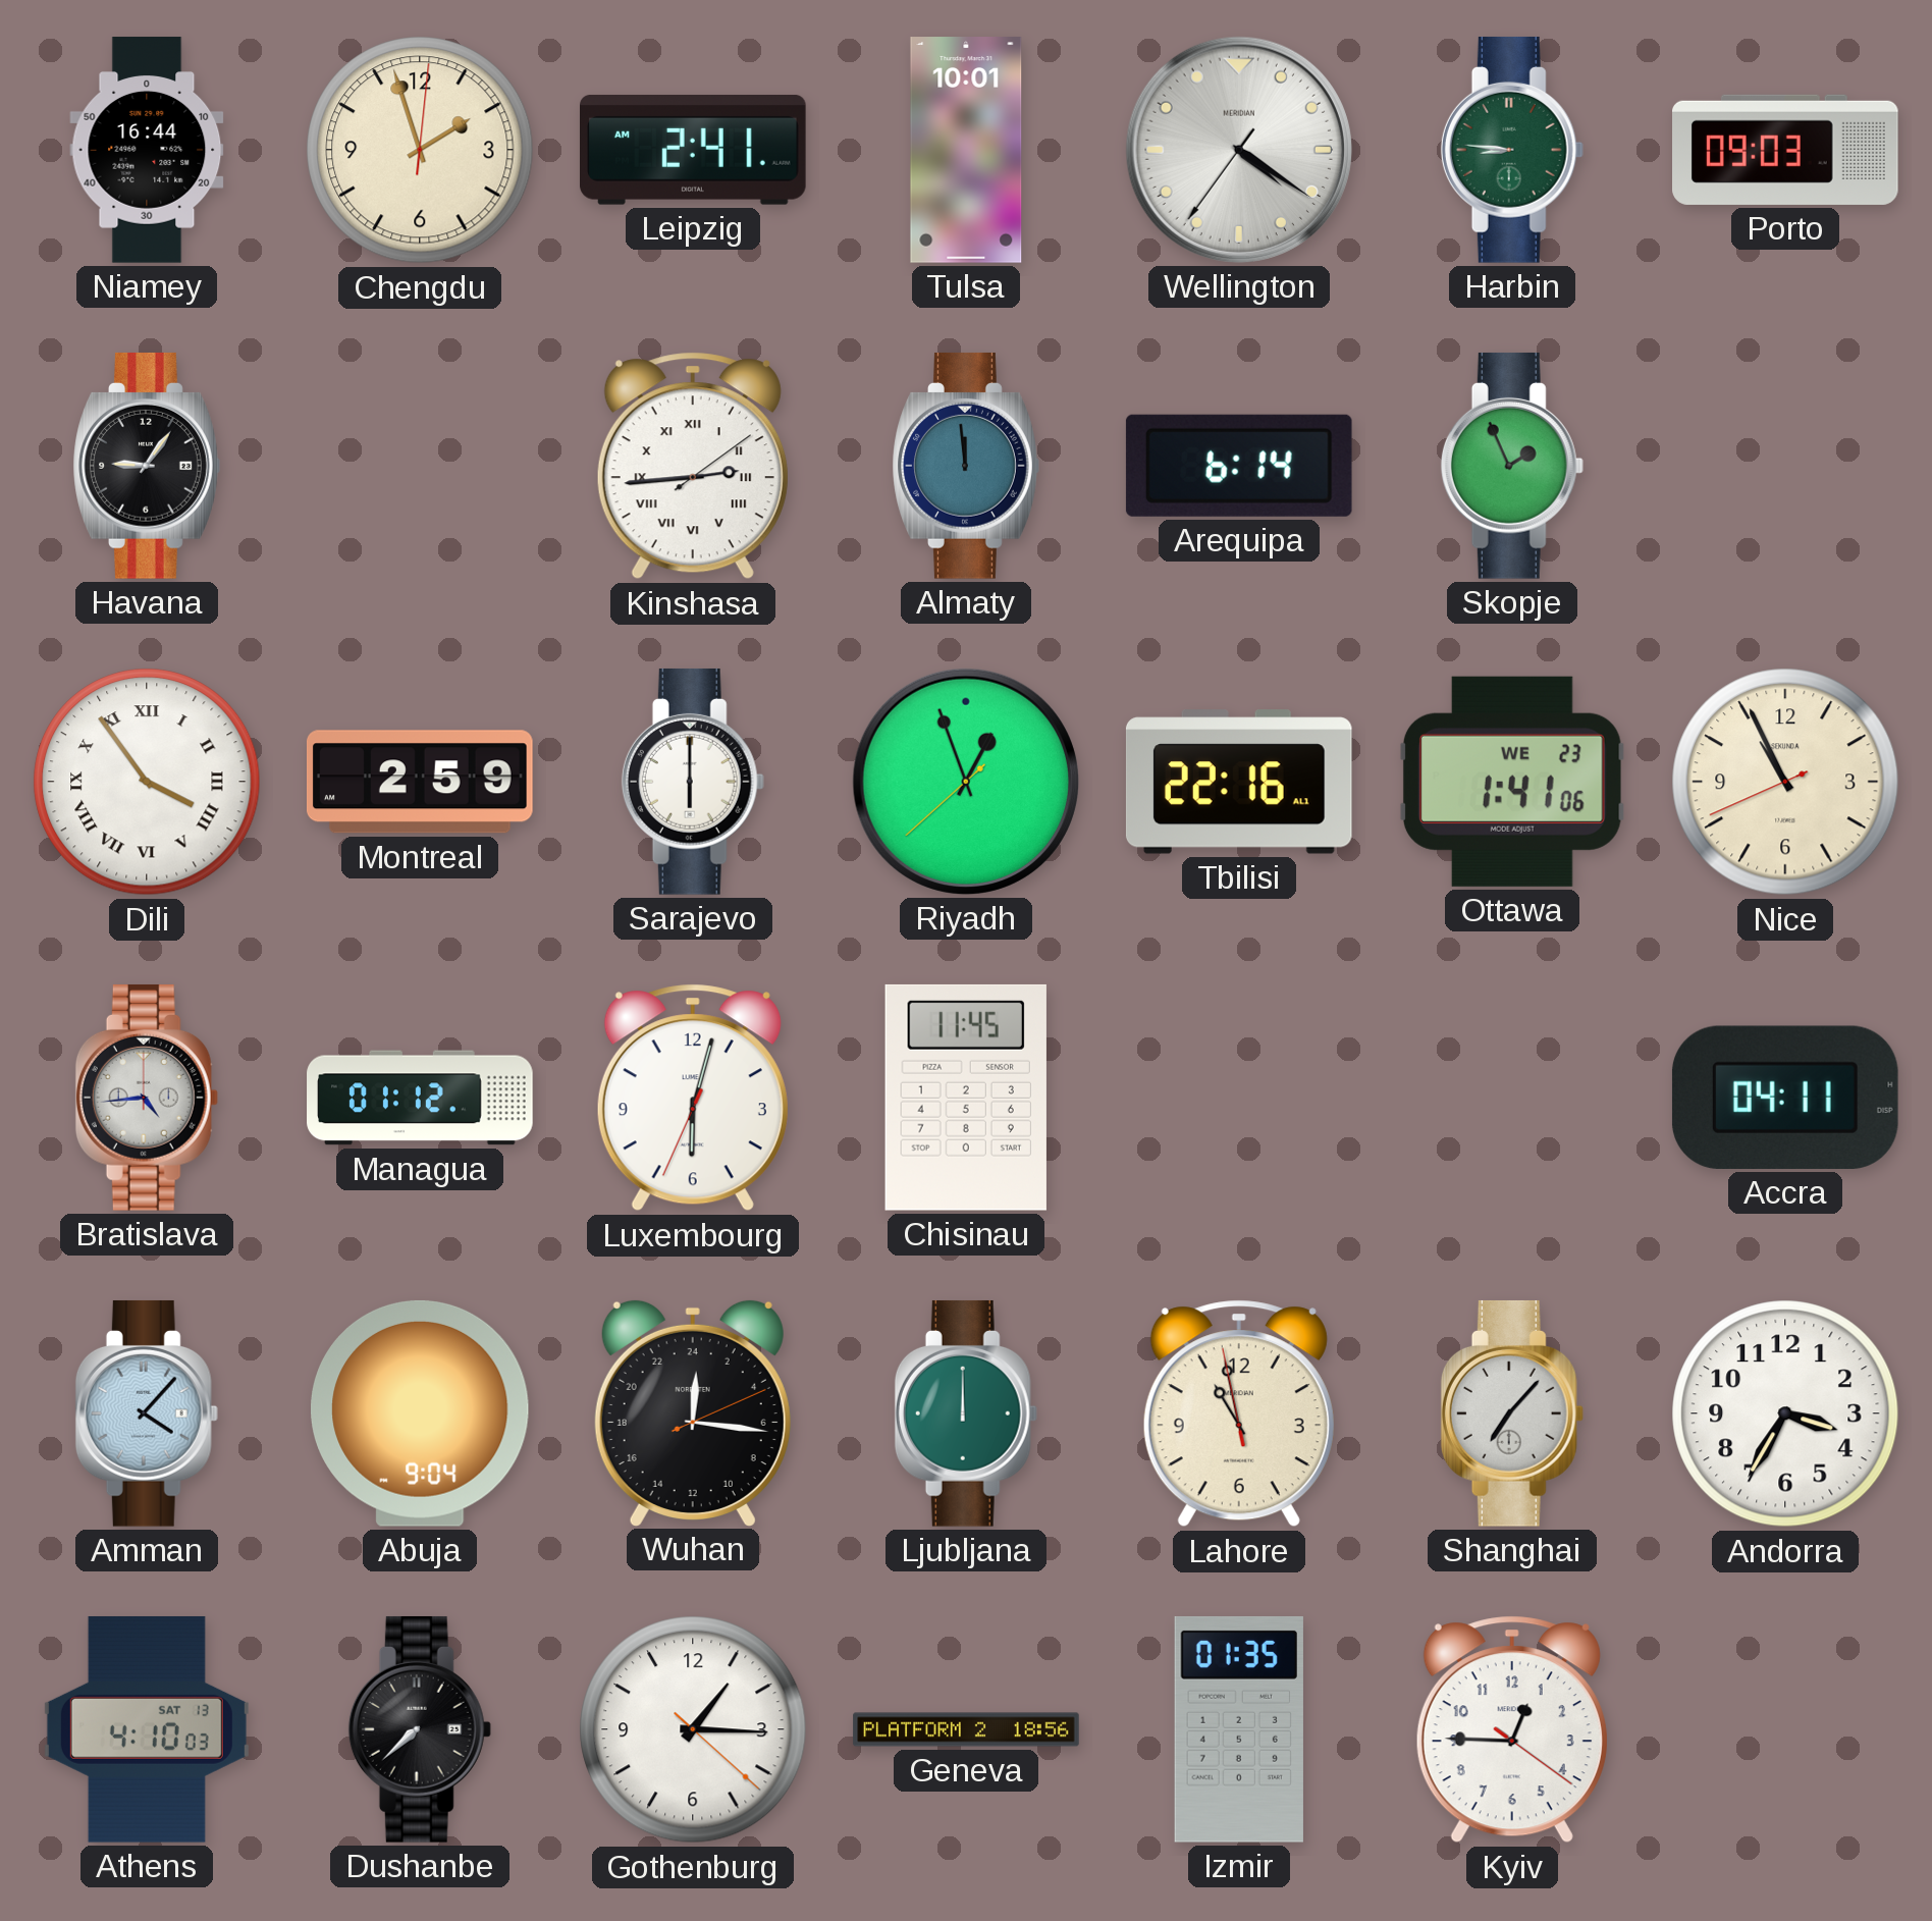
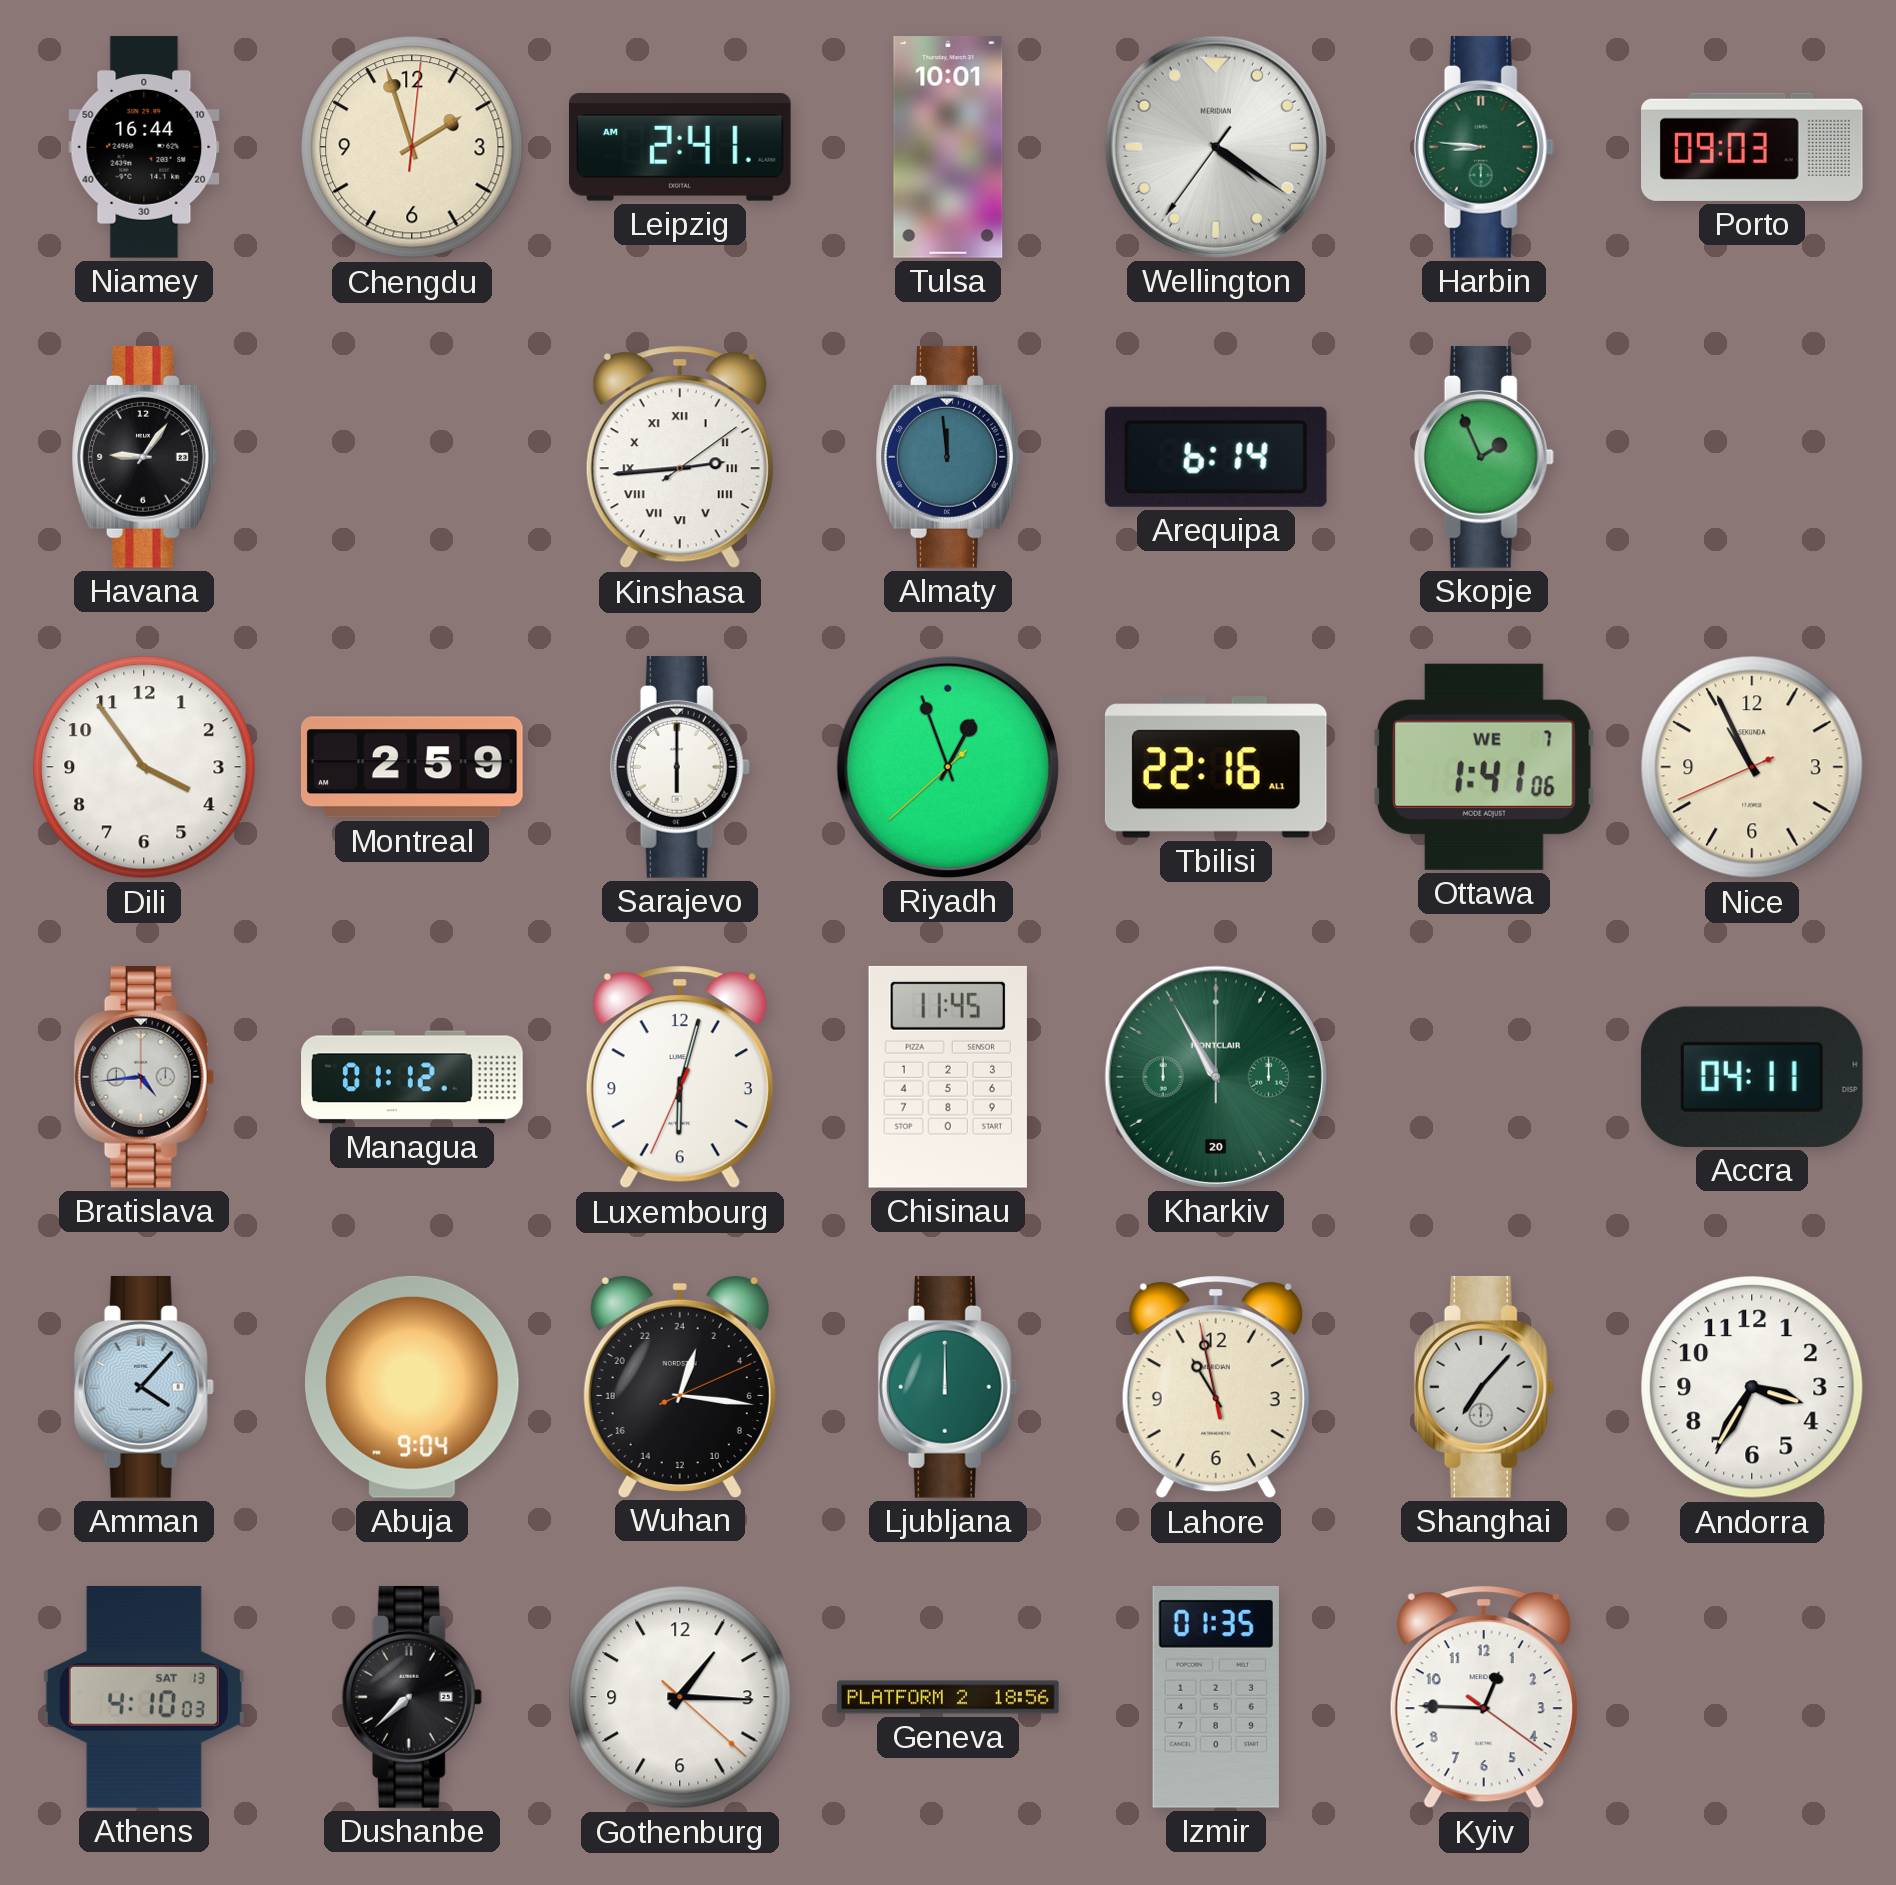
Dili numerals: Roman -> Arabic (144, 767)
Ottawa date: WE 23 -> WE 7 (1484, 767)
Kharkiv: none -> 10:55 (1216, 1077)
Wuhan: 0:16 -> 1:16 (680, 1386)
